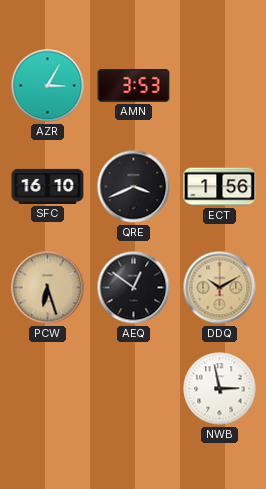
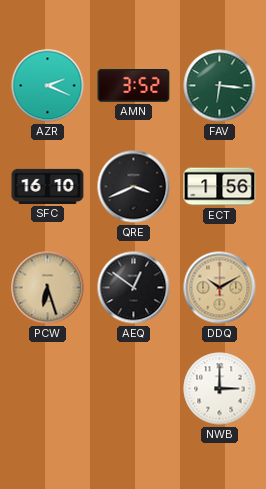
AZR: 3:05 -> 2:19 (48, 86)
AMN: 3:53 -> 3:52 (134, 86)
FAV: none -> 6:16 (220, 86)
NWB: 2:58 -> 3:00 (220, 389)
